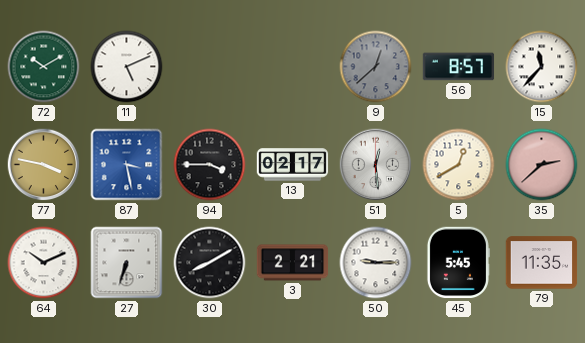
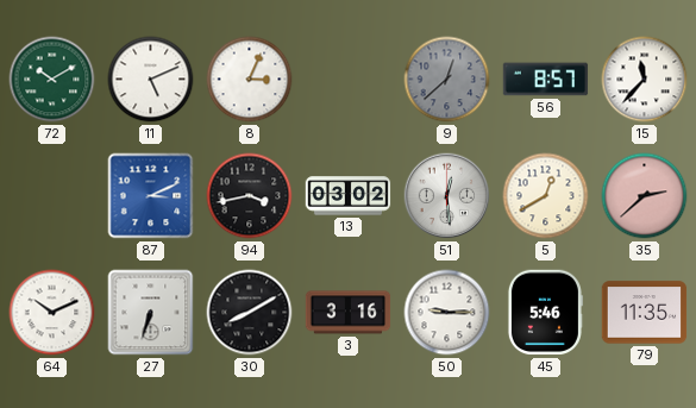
8: none -> 3:04 (250, 80)
77: 3:47 -> none (44, 165)
87: 3:28 -> 3:11 (151, 196)
94: 3:45 -> 3:43 (250, 196)
13: 02:17 -> 03:02 (349, 196)
3: 2:21 -> 3:16 (349, 313)
45: 5:45 -> 5:46 (545, 313)
